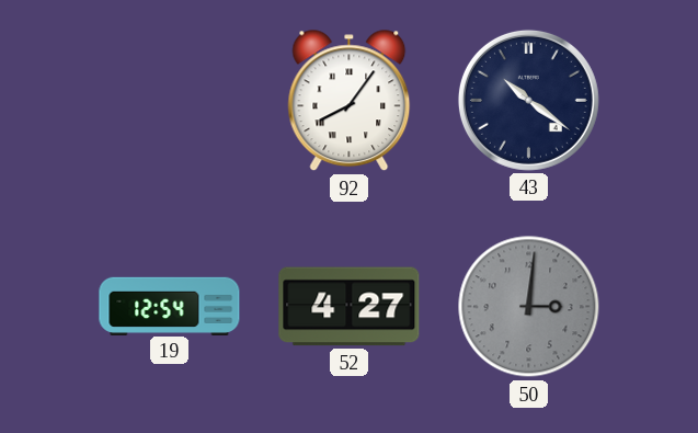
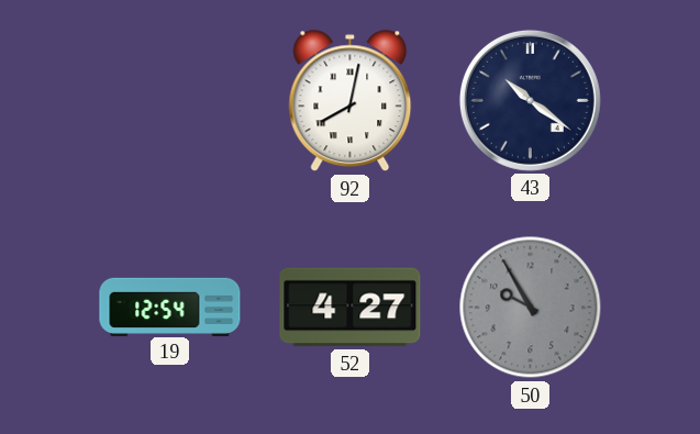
92: 8:06 -> 8:02 (351, 101)
50: 3:01 -> 9:55 (531, 308)
